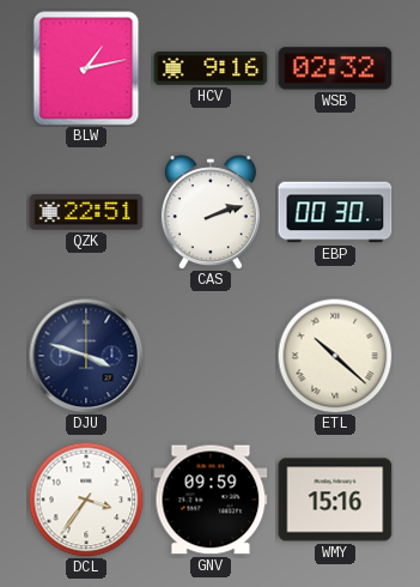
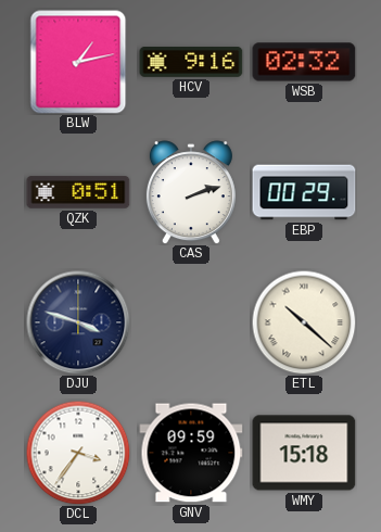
QZK: 22:51 -> 0:51 (78, 192)
EBP: 00:30 -> 00:29 (304, 192)
WMY: 15:16 -> 15:18 (304, 453)
